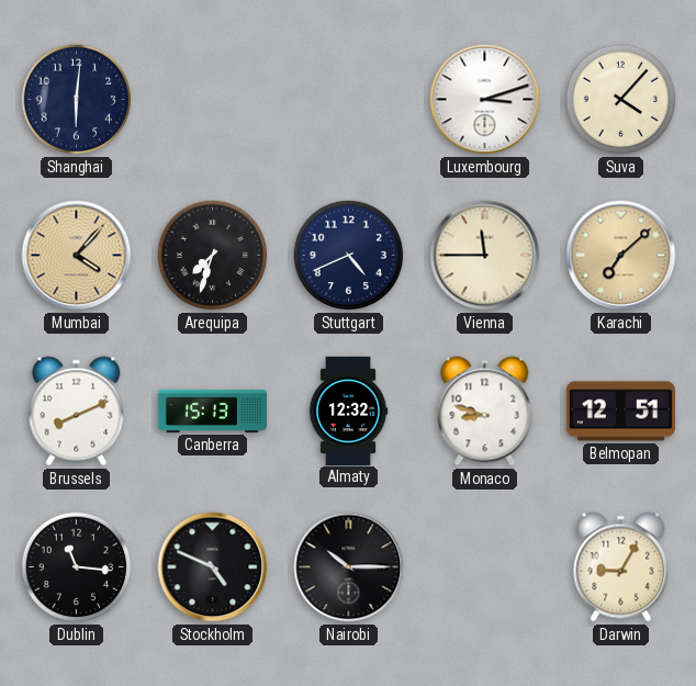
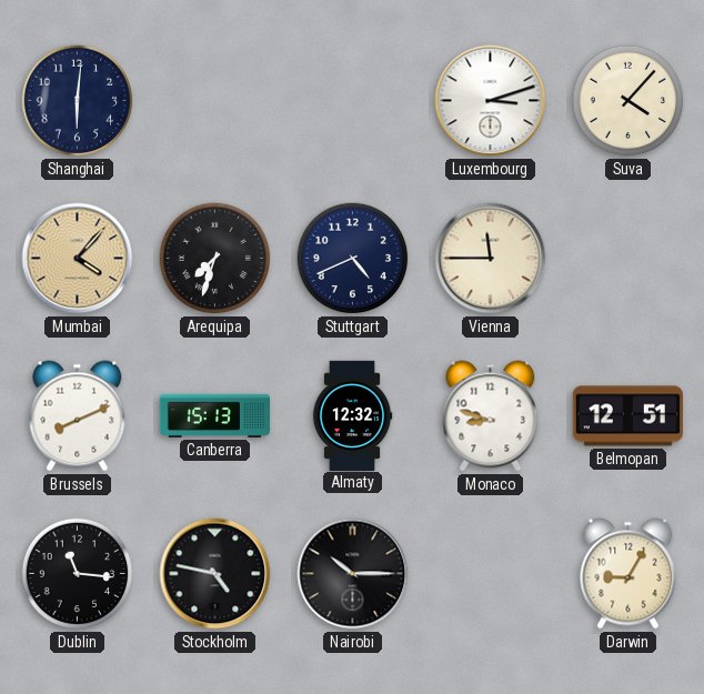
Karachi: 7:08 -> none (621, 256)
Stockholm: 4:49 -> 4:47 (215, 574)
